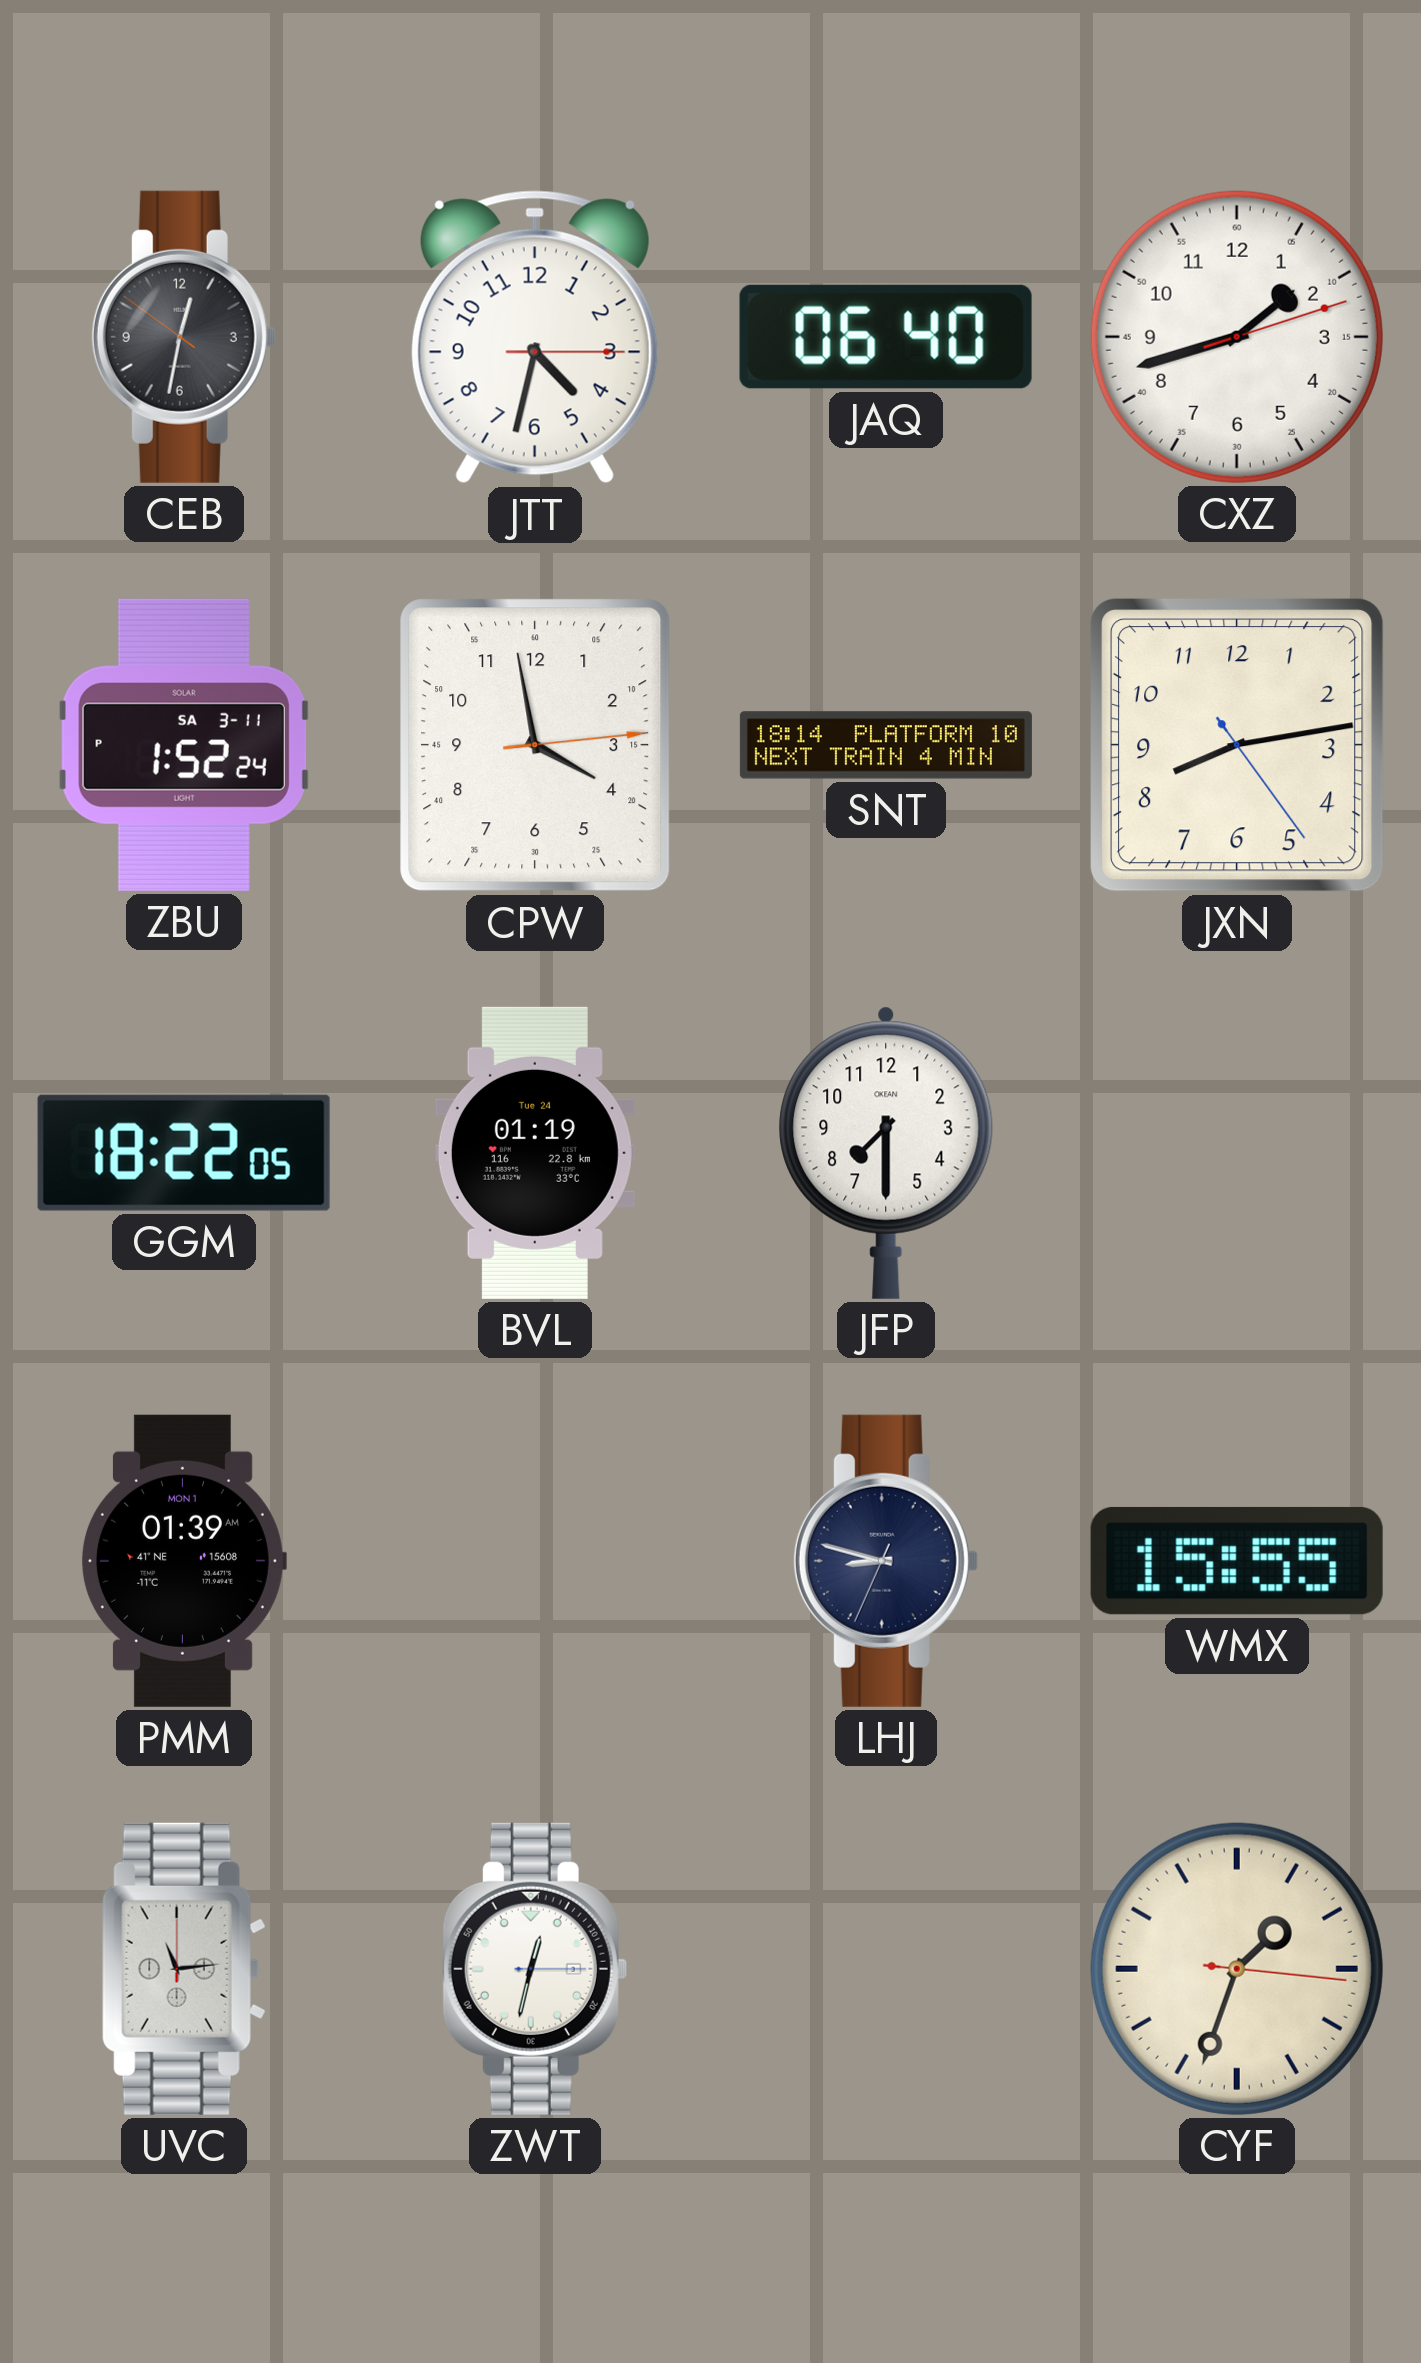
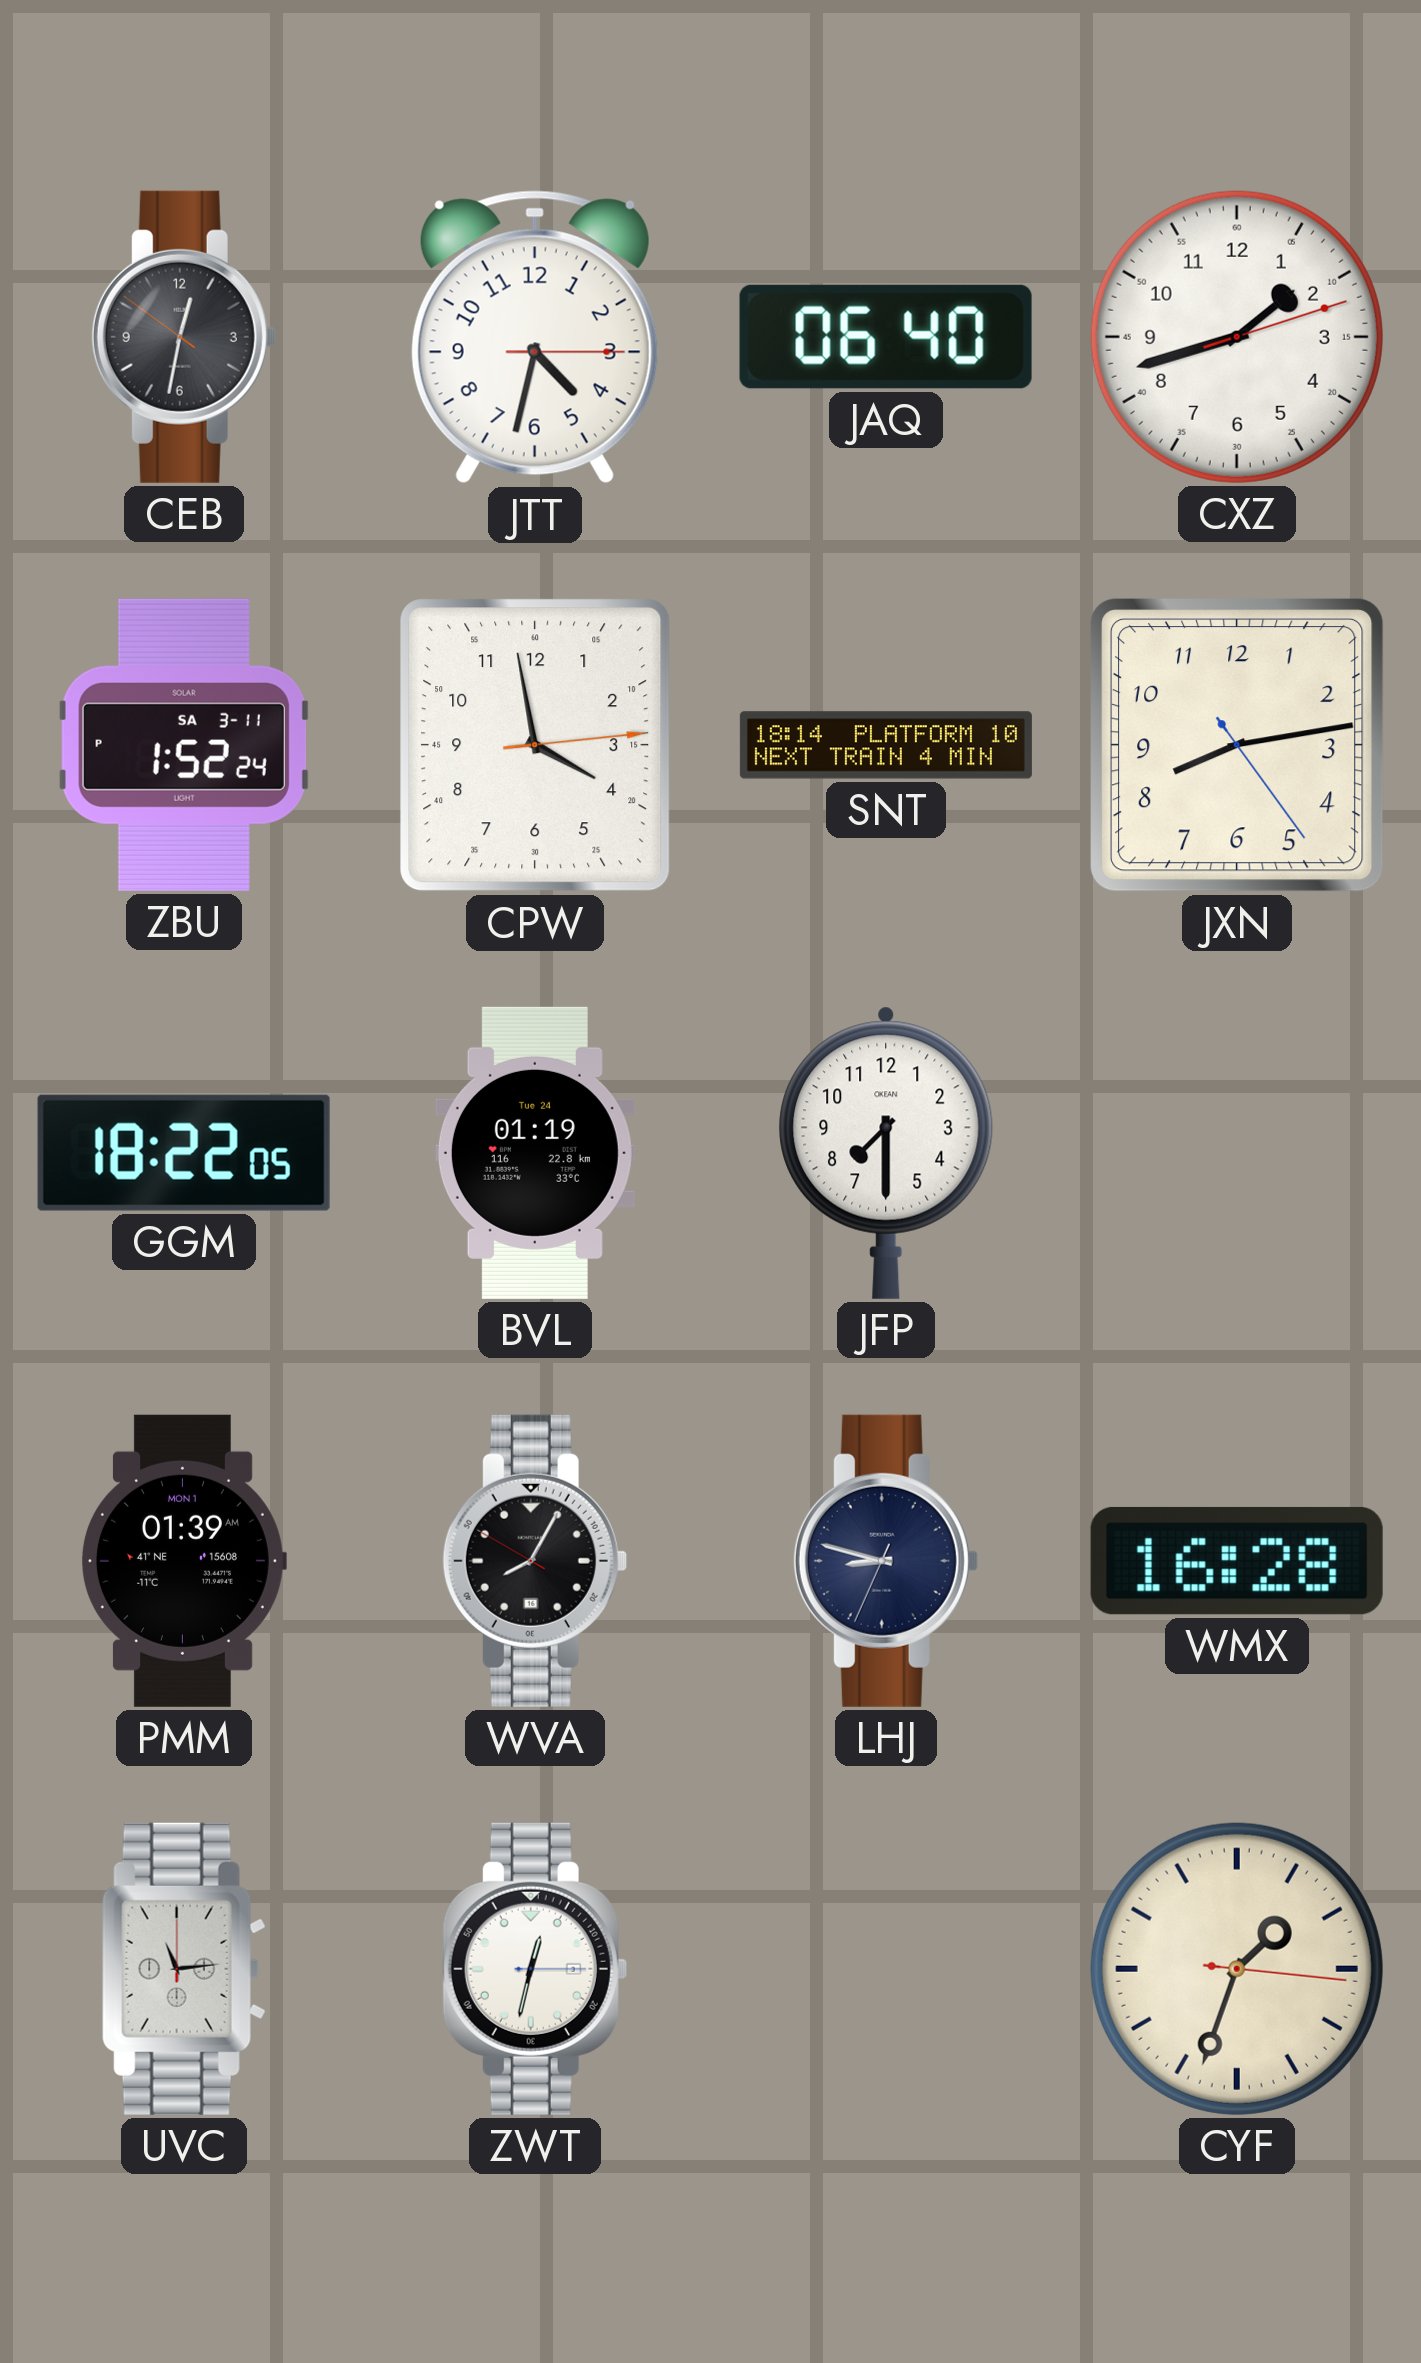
WVA: none -> 8:04 (535, 1561)
WMX: 15:55 -> 16:28 (1237, 1561)
